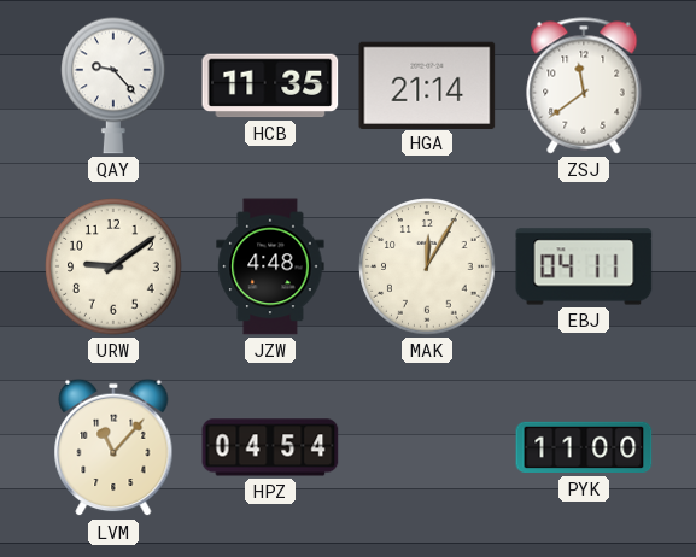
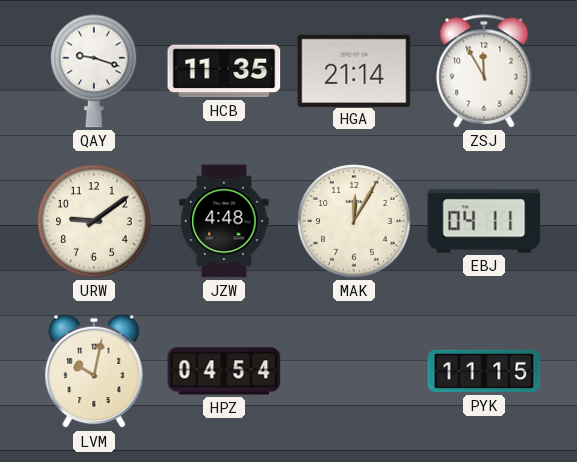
QAY: 9:23 -> 9:18 (94, 71)
ZSJ: 11:39 -> 11:55 (484, 71)
LVM: 11:07 -> 10:02 (94, 371)
PYK: 11:00 -> 11:15 (484, 371)
